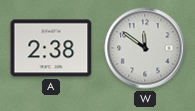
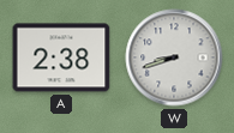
W: 11:51 -> 8:42 (174, 58)
